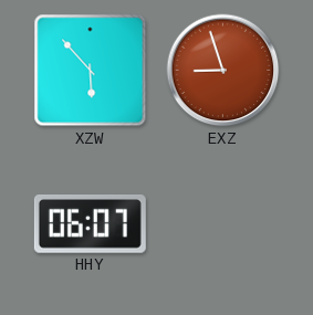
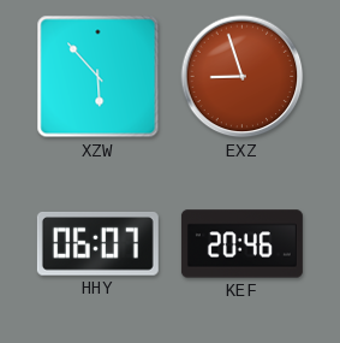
KEF: none -> 20:46 (241, 244)
